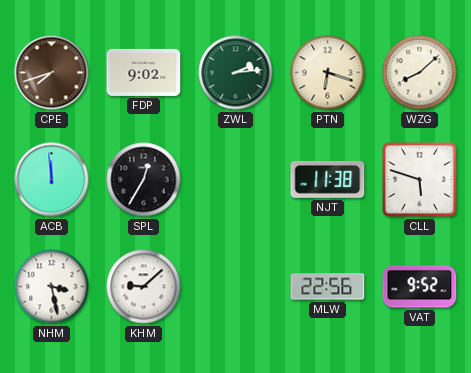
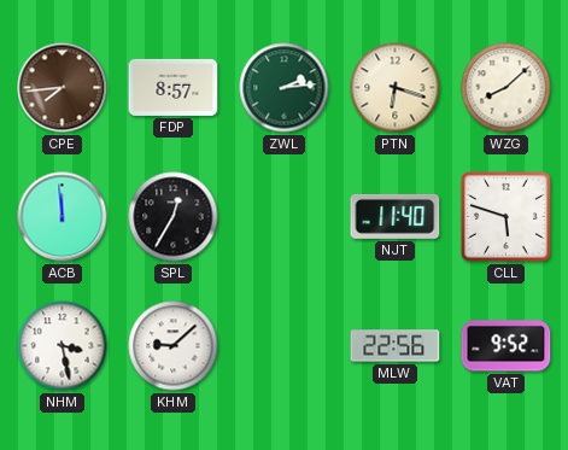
CPE: 7:42 -> 7:44 (63, 88)
FDP: 9:02 -> 8:57 (174, 87)
NJT: 11:38 -> 11:40 (396, 216)
